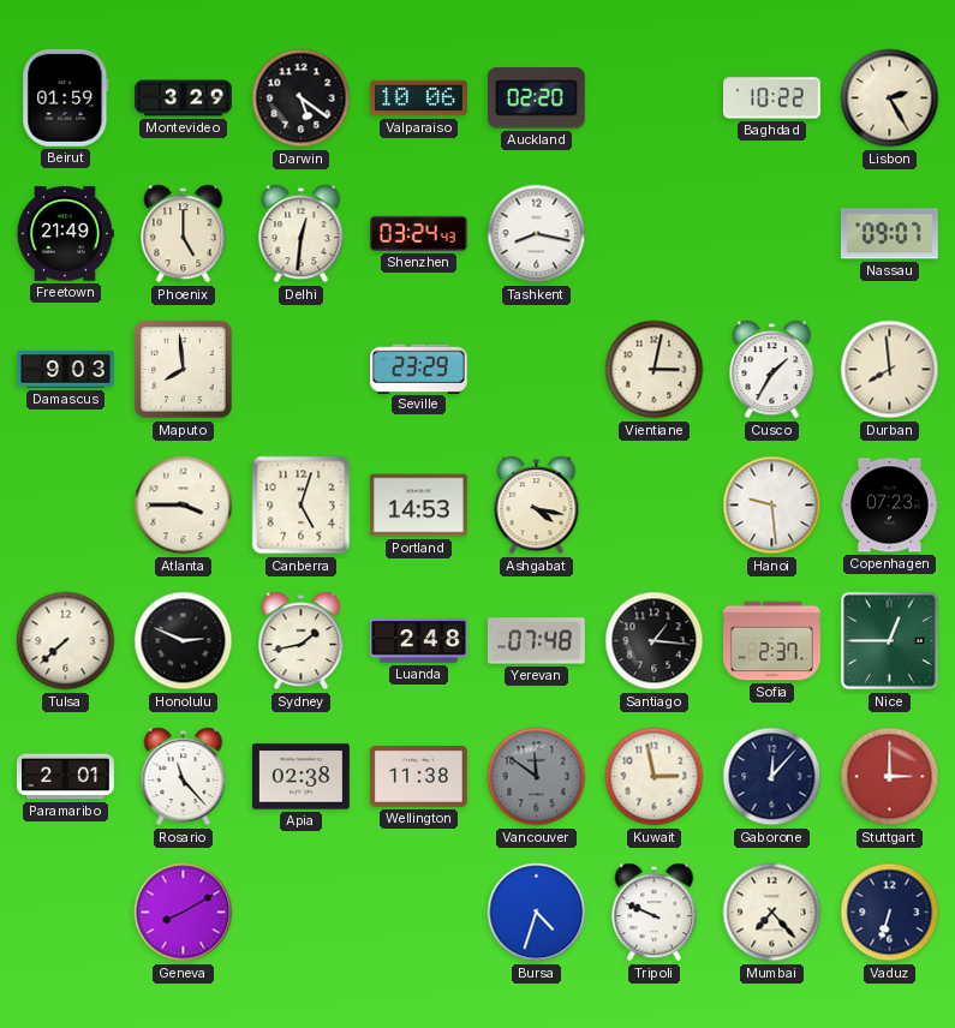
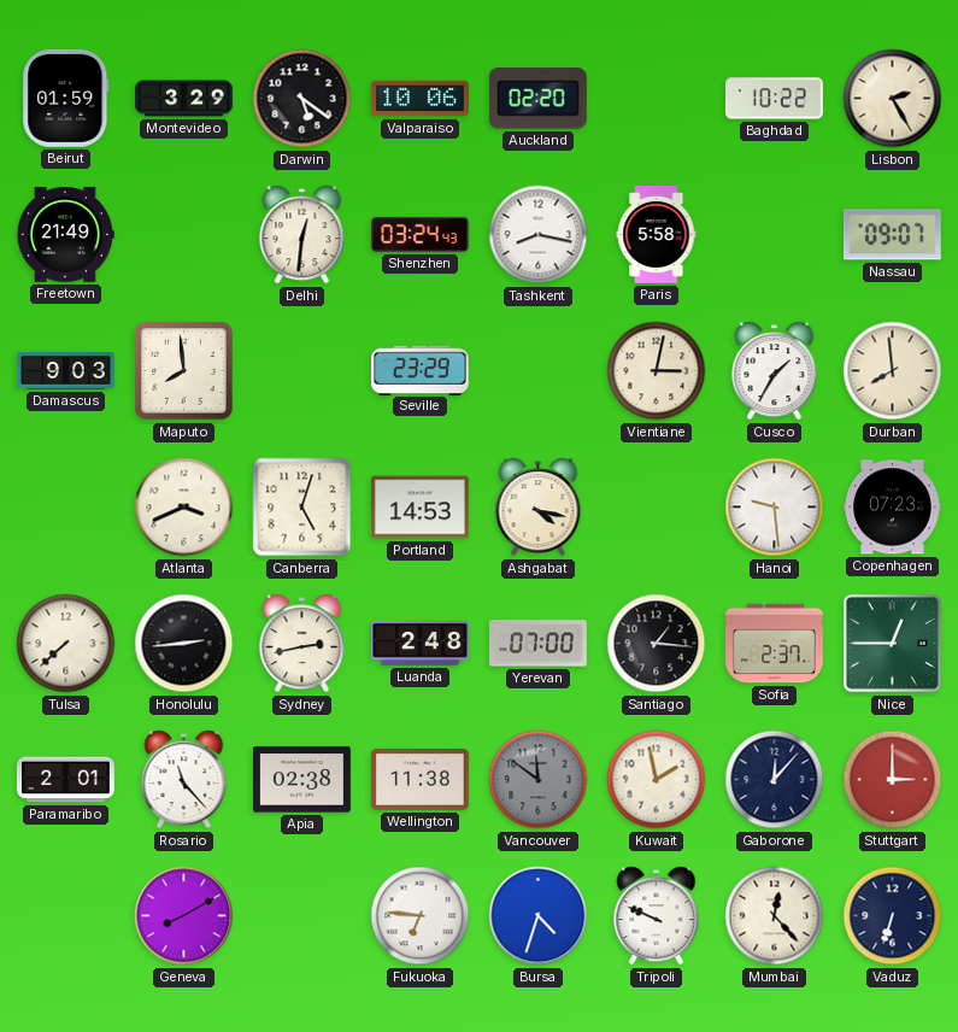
Phoenix: 5:00 -> none (184, 234)
Paris: none -> 5:58 (657, 234)
Atlanta: 3:45 -> 3:41 (184, 508)
Honolulu: 2:49 -> 2:44 (184, 644)
Sydney: 1:43 -> 2:43 (302, 644)
Yerevan: 07:48 -> 07:00 (537, 644)
Kuwait: 2:58 -> 1:58 (657, 780)
Fukuoka: none -> 6:46 (421, 916)
Mumbai: 7:23 -> 12:23 (775, 916)
